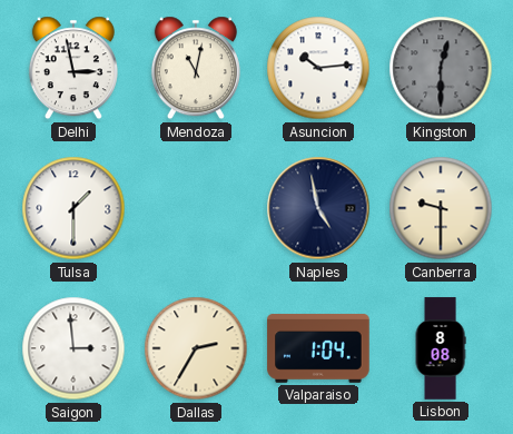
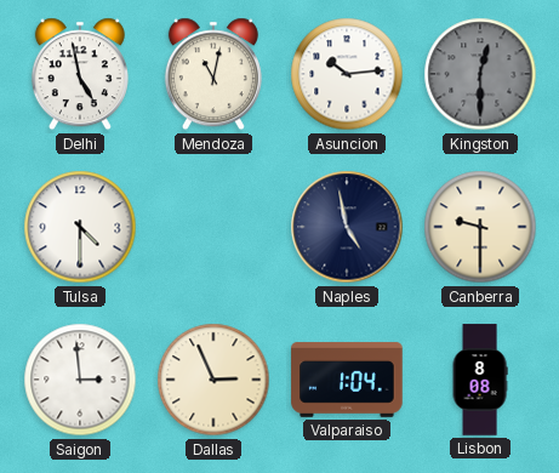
Delhi: 2:58 -> 4:58 (80, 74)
Tulsa: 1:30 -> 4:30 (80, 227)
Dallas: 2:35 -> 2:56 (213, 380)
